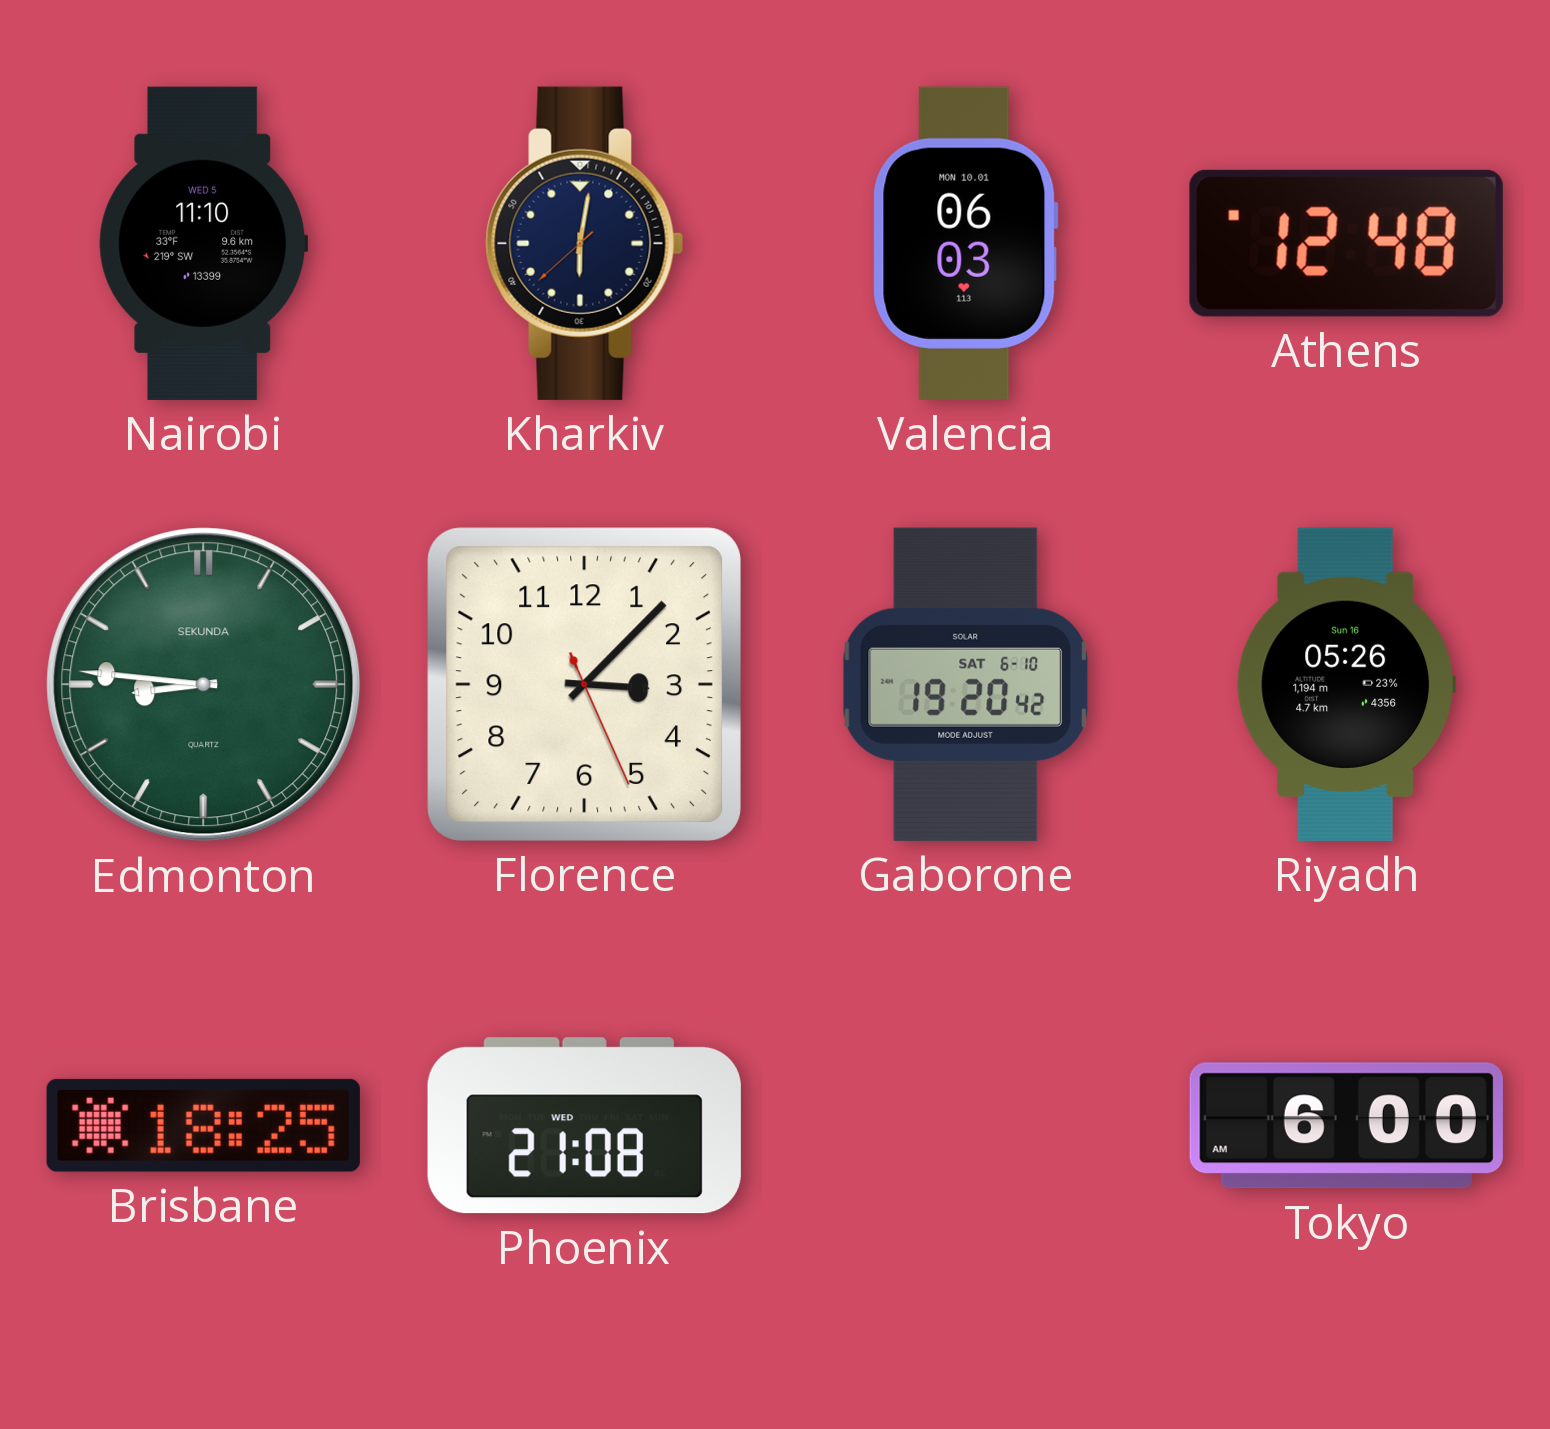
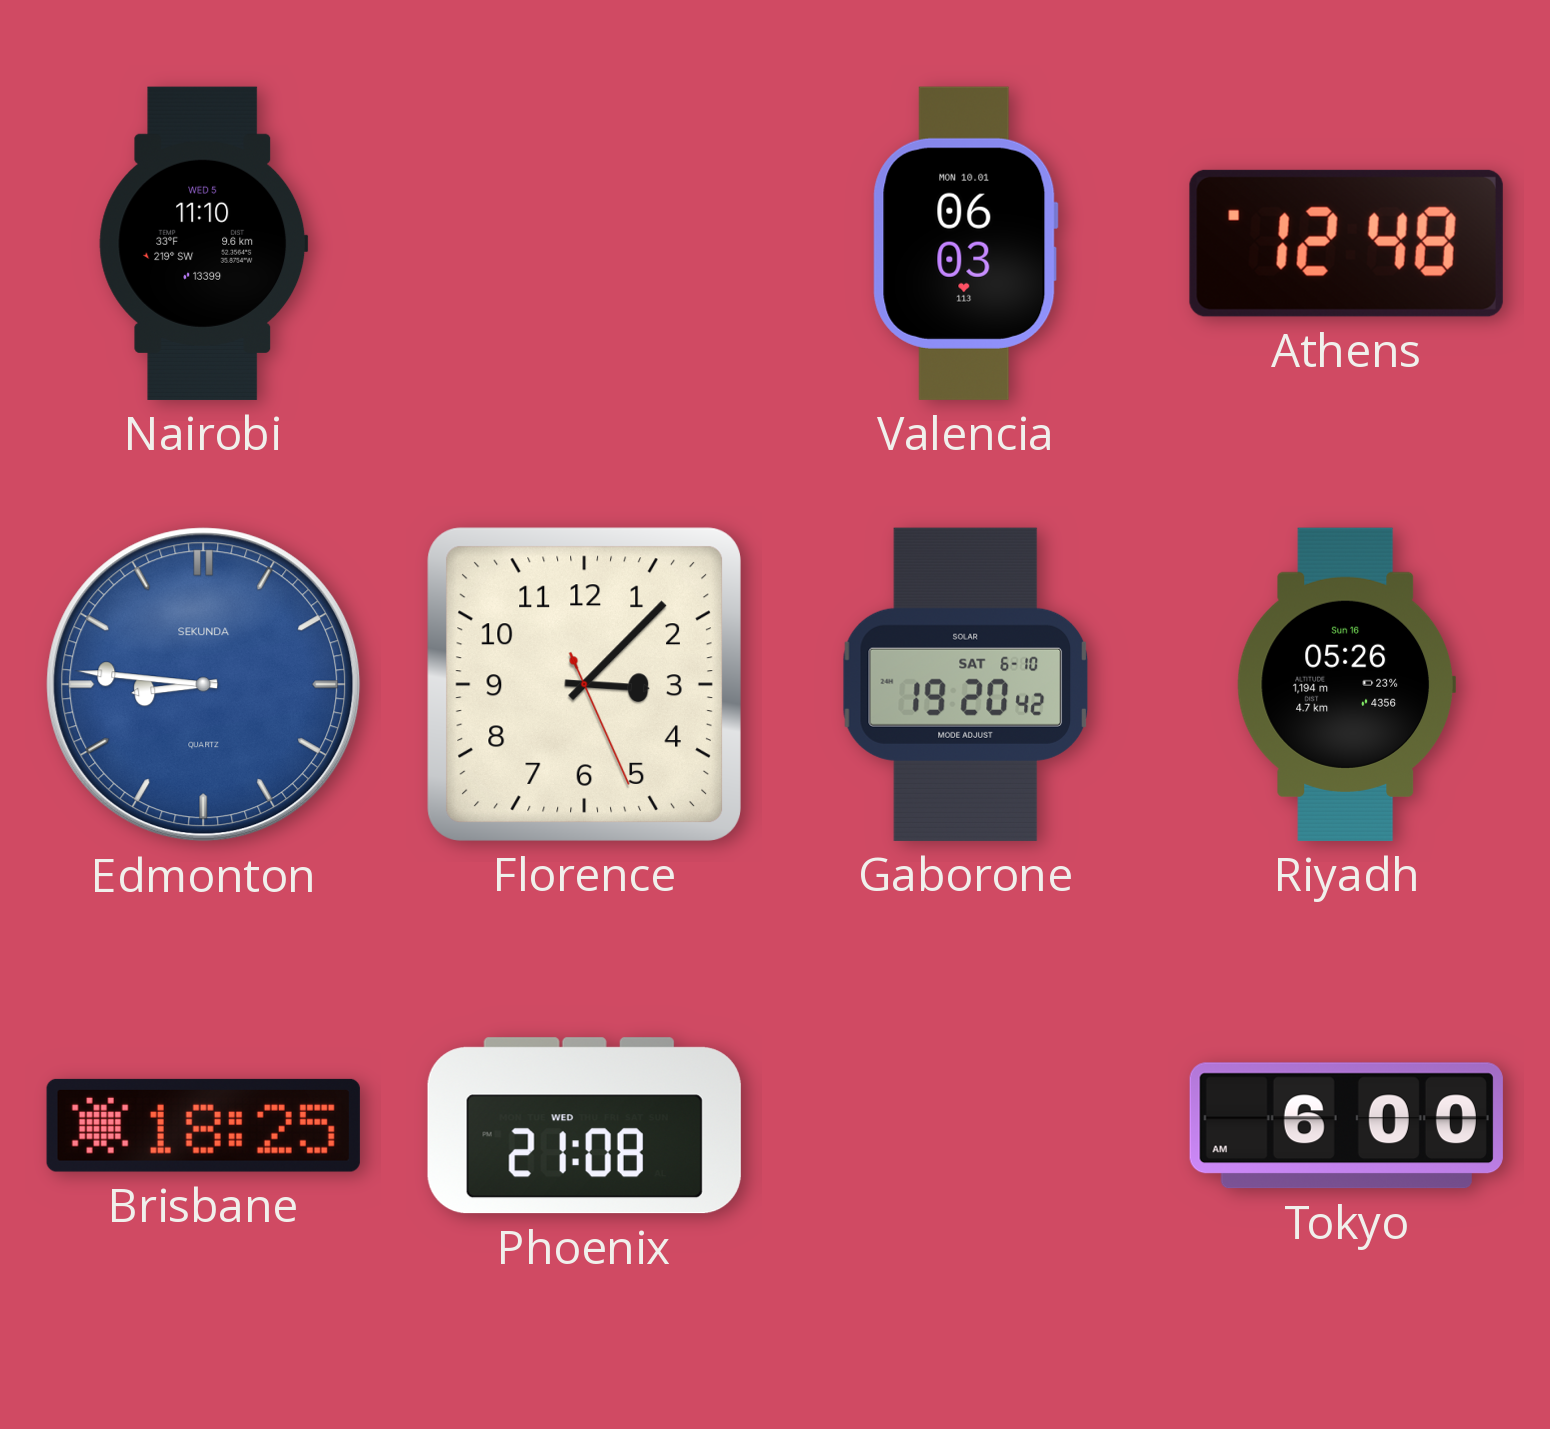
Kharkiv: 6:01 -> none (585, 243)
Edmonton dial: green -> blue (204, 685)
